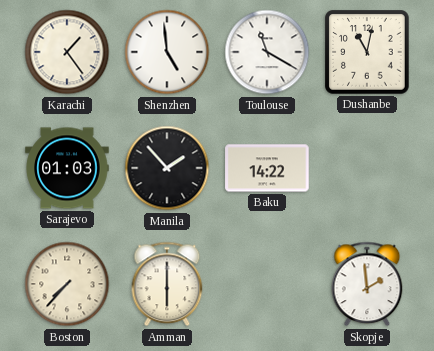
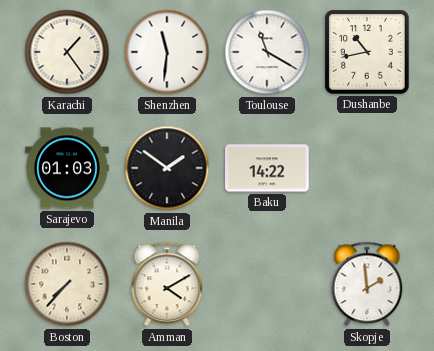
Shenzhen: 4:59 -> 11:31 (167, 52)
Dushanbe: 11:02 -> 10:43 (367, 52)
Manila: 1:53 -> 1:51 (167, 168)
Amman: 6:00 -> 4:10 (167, 284)
